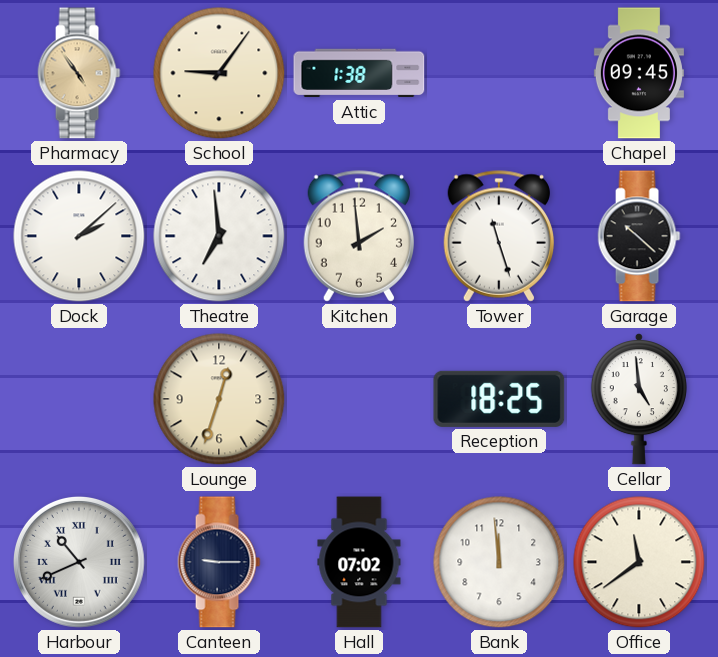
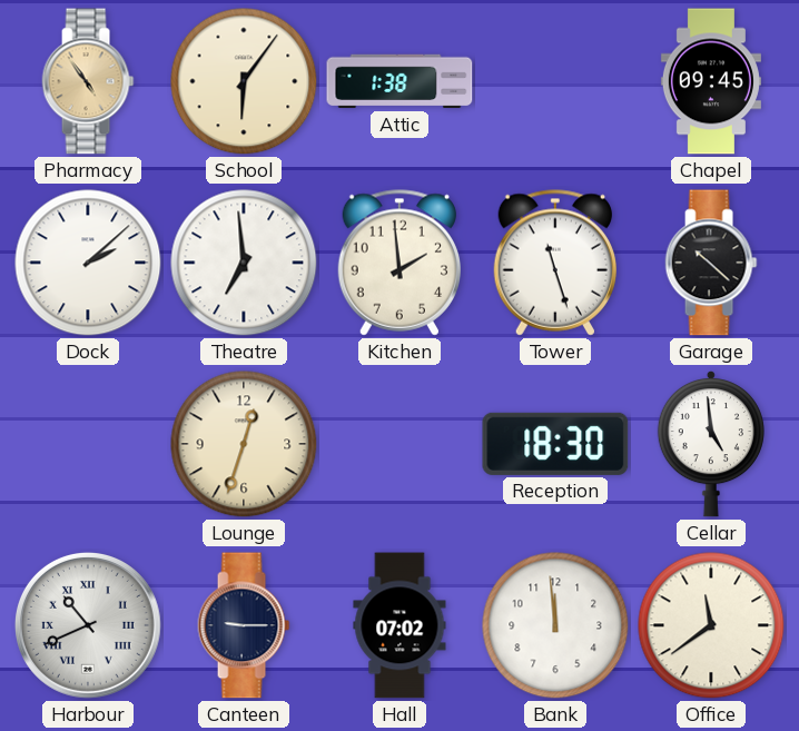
School: 9:06 -> 6:06 (244, 81)
Reception: 18:25 -> 18:30 (555, 444)
